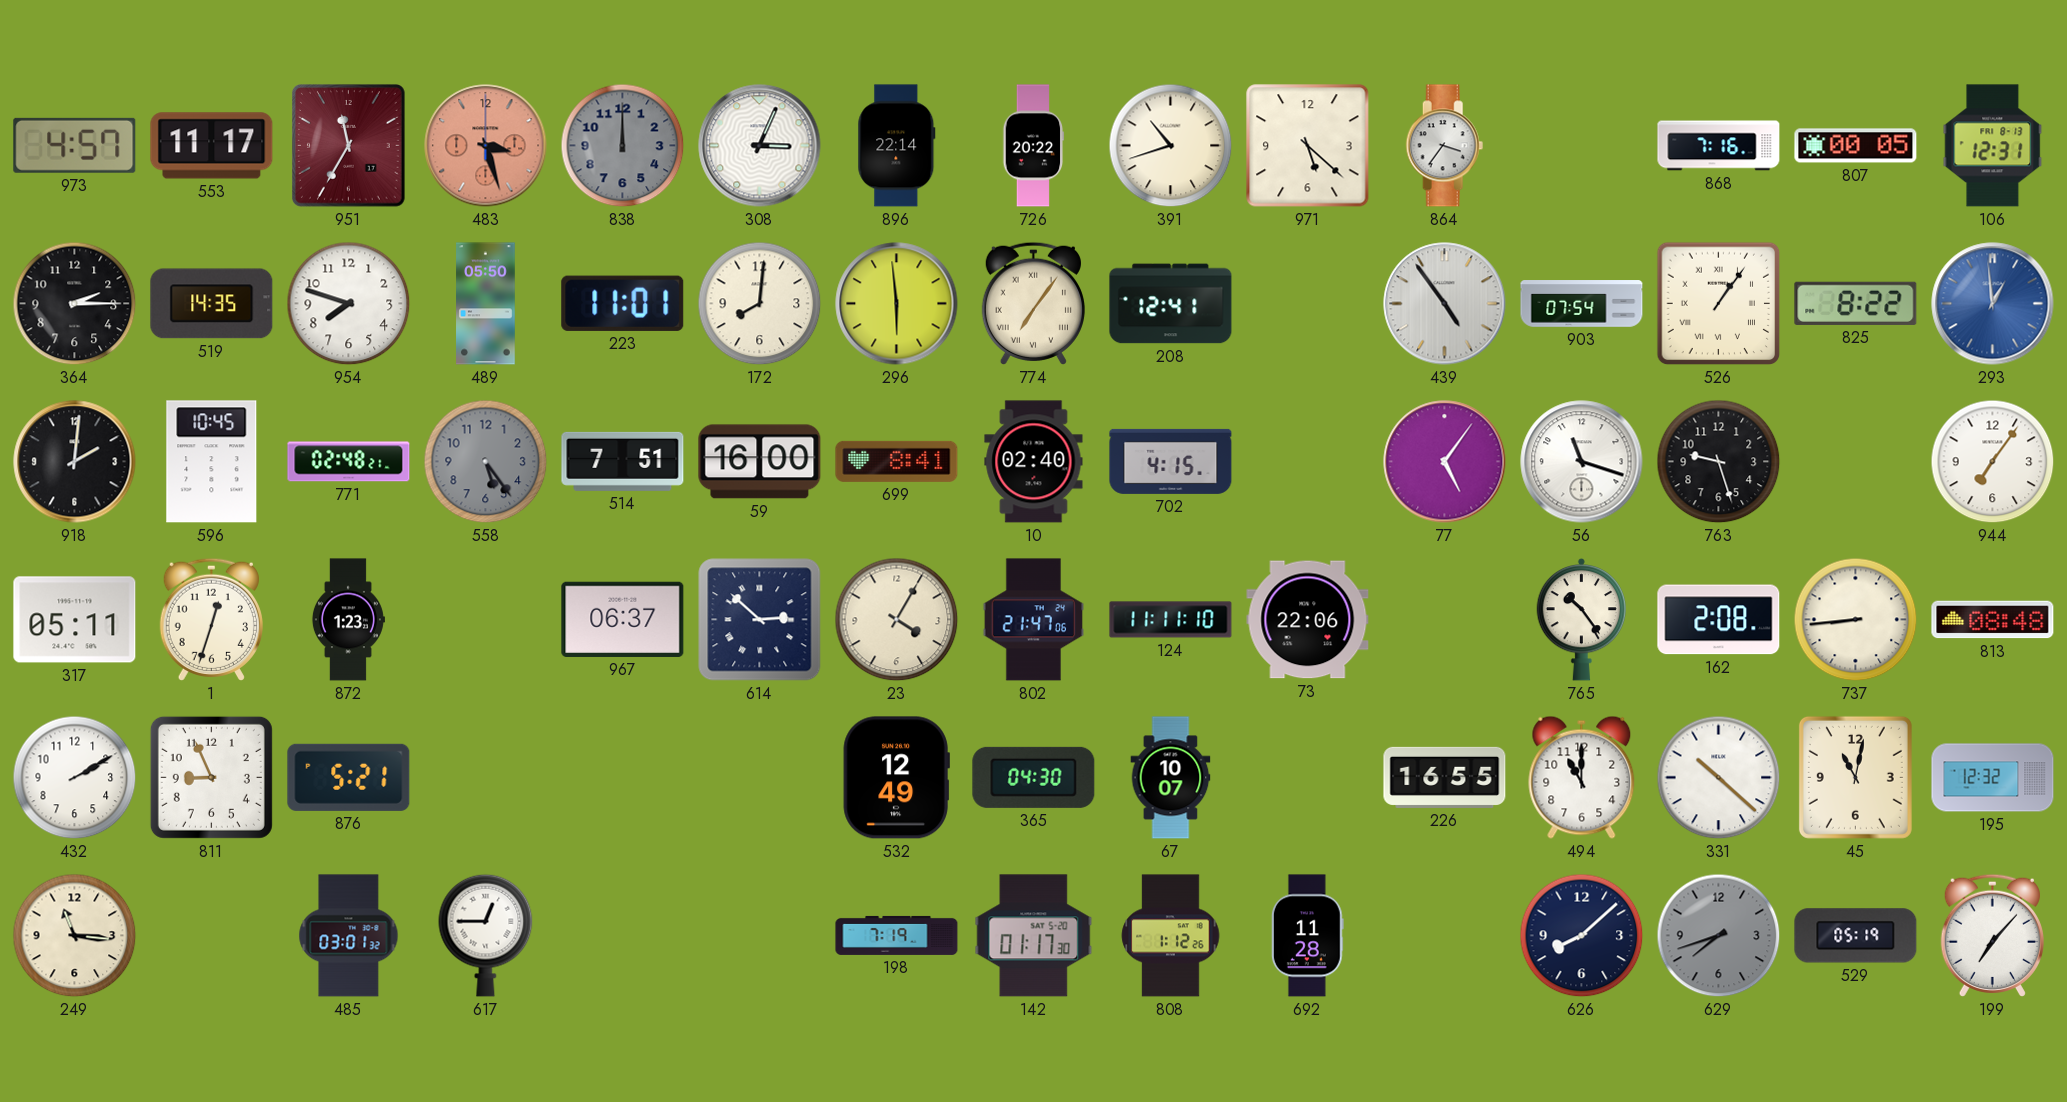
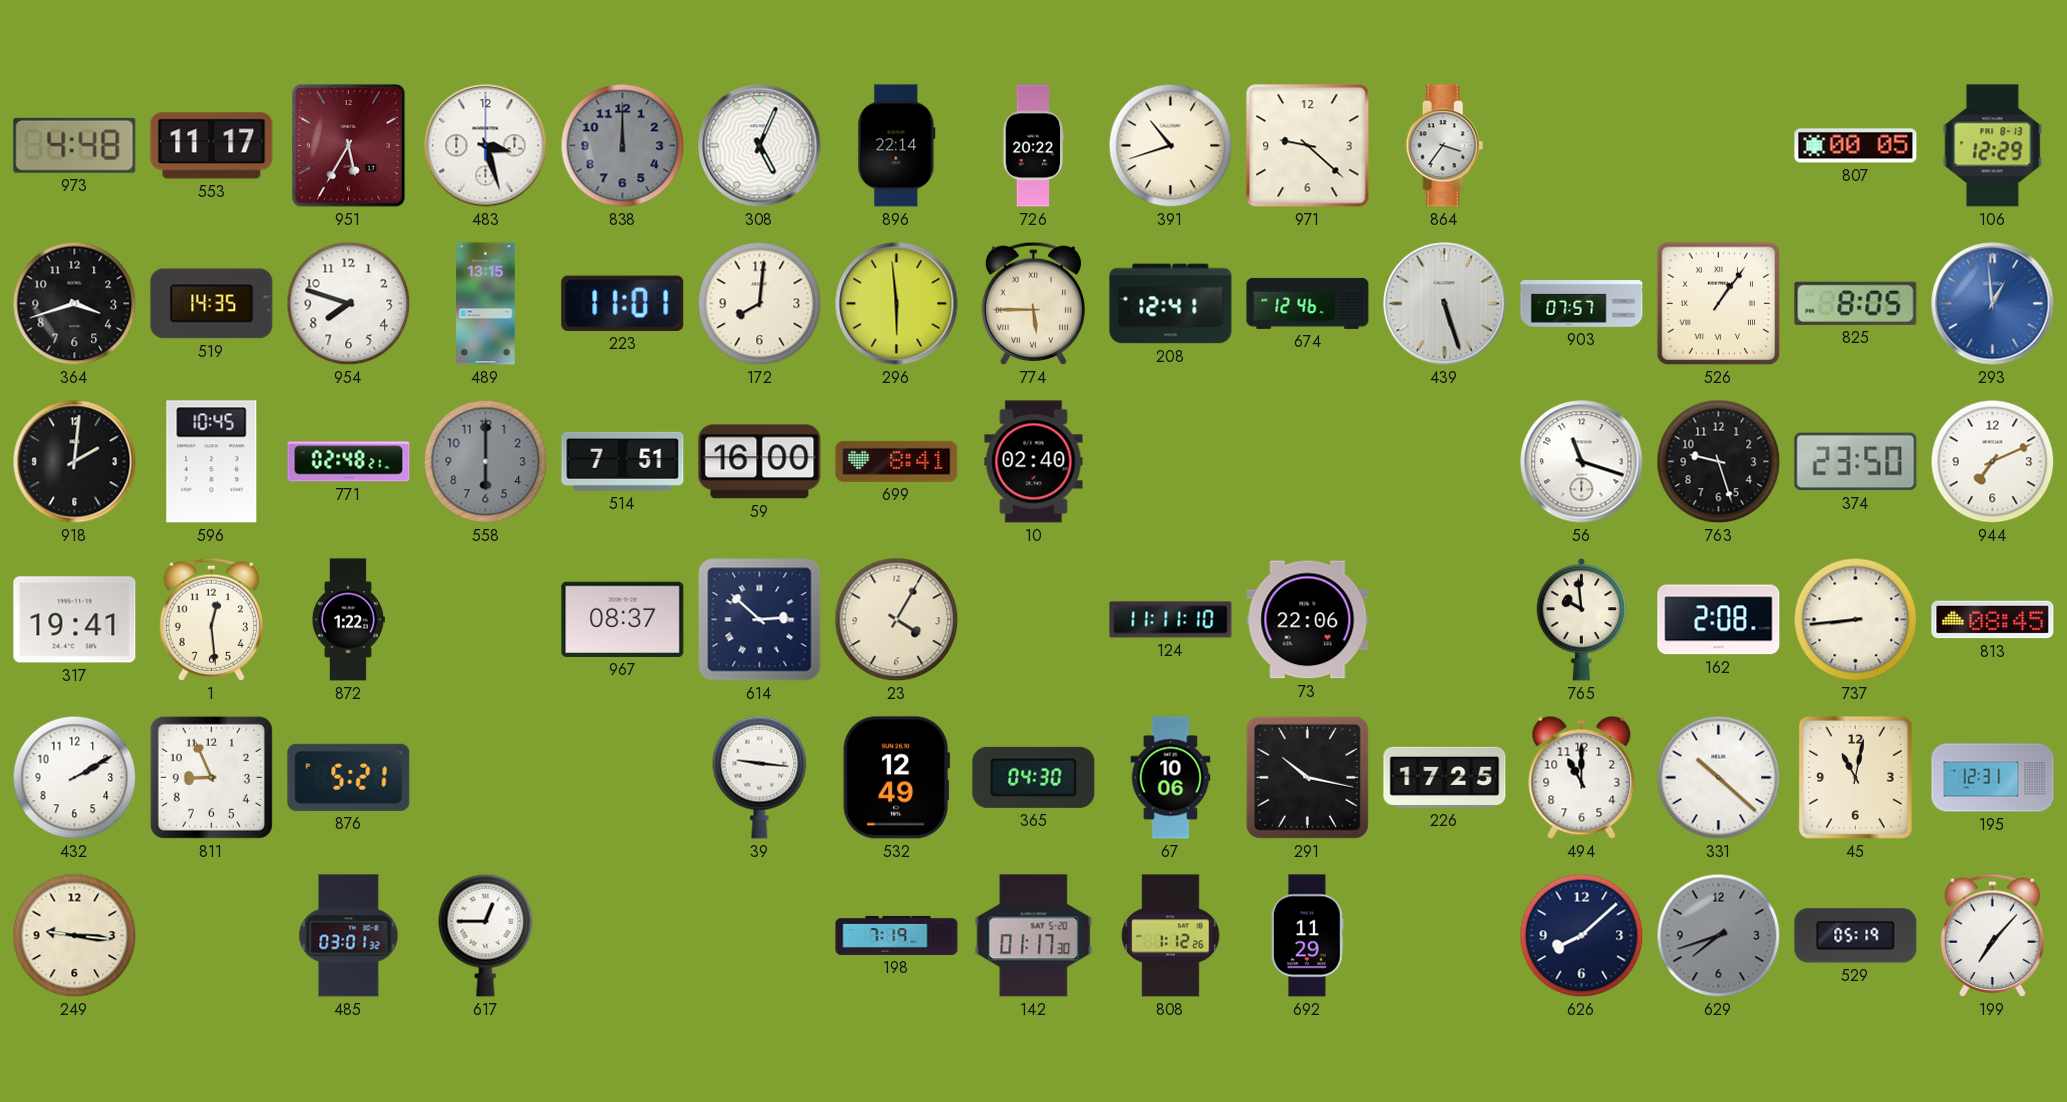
973: 4:57 -> 4:48 (75, 145)
951: 11:35 -> 5:35 (349, 146)
483 dial: salmon -> white (486, 146)
308: 3:04 -> 5:04 (760, 146)
971: 5:22 -> 9:22 (1308, 146)
868: 7:16 -> none (1719, 146)
106: 12:31 -> 12:29 (1993, 146)
364: 2:15 -> 3:42 (75, 304)
489: 05:50 -> 13:15 (486, 304)
774: 7:06 -> 5:45 (1033, 303)
674: none -> 12:46 (1308, 303)
439: 4:54 -> 5:27 (1445, 304)
903: 07:54 -> 07:57 (1582, 304)
825: 8:22 -> 8:05 (1856, 303)
558: 5:24 -> 6:00 (486, 462)
702: 4:15 -> none (1171, 461)
77: 5:06 -> none (1445, 462)
374: none -> 23:50 (1856, 462)
944: 7:06 -> 7:11 (1993, 462)
317: 05:11 -> 19:41 (75, 620)
1: 12:33 -> 12:29 (211, 619)
872: 1:23 -> 1:22 (348, 620)
967: 06:37 -> 08:37 (623, 619)
802: 21:47 -> none (1033, 620)
765: 10:24 -> 9:59 (1582, 619)
813: 08:48 -> 08:45 (1993, 620)
39: none -> 9:16 (760, 777)
67: 10:07 -> 10:06 (1171, 778)
291: none -> 10:17 (1307, 777)
226: 16:55 -> 17:25 (1445, 777)
195: 12:32 -> 12:31 (1993, 778)
249: 11:16 -> 9:16 (75, 936)
692: 11:28 -> 11:29 (1307, 936)
